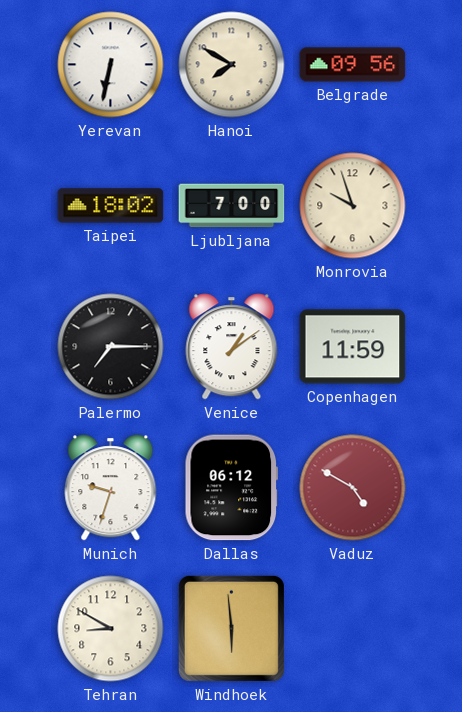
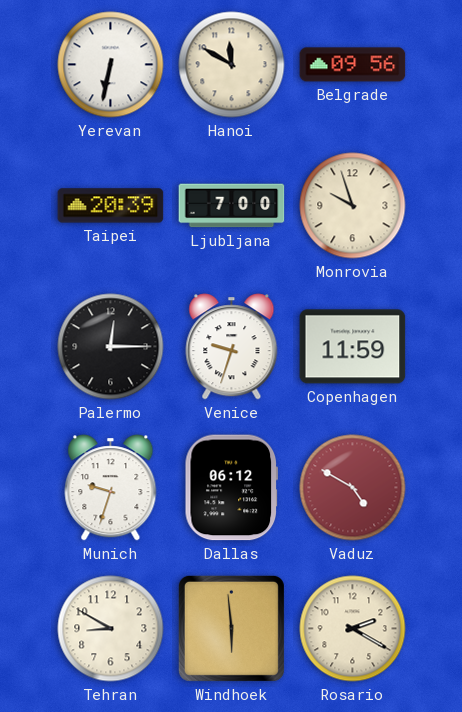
Hanoi: 7:50 -> 11:50 (232, 65)
Taipei: 18:02 -> 20:39 (111, 206)
Palermo: 7:15 -> 12:15 (111, 347)
Venice: 1:09 -> 9:33 (232, 347)
Rosario: none -> 2:20 (353, 629)
